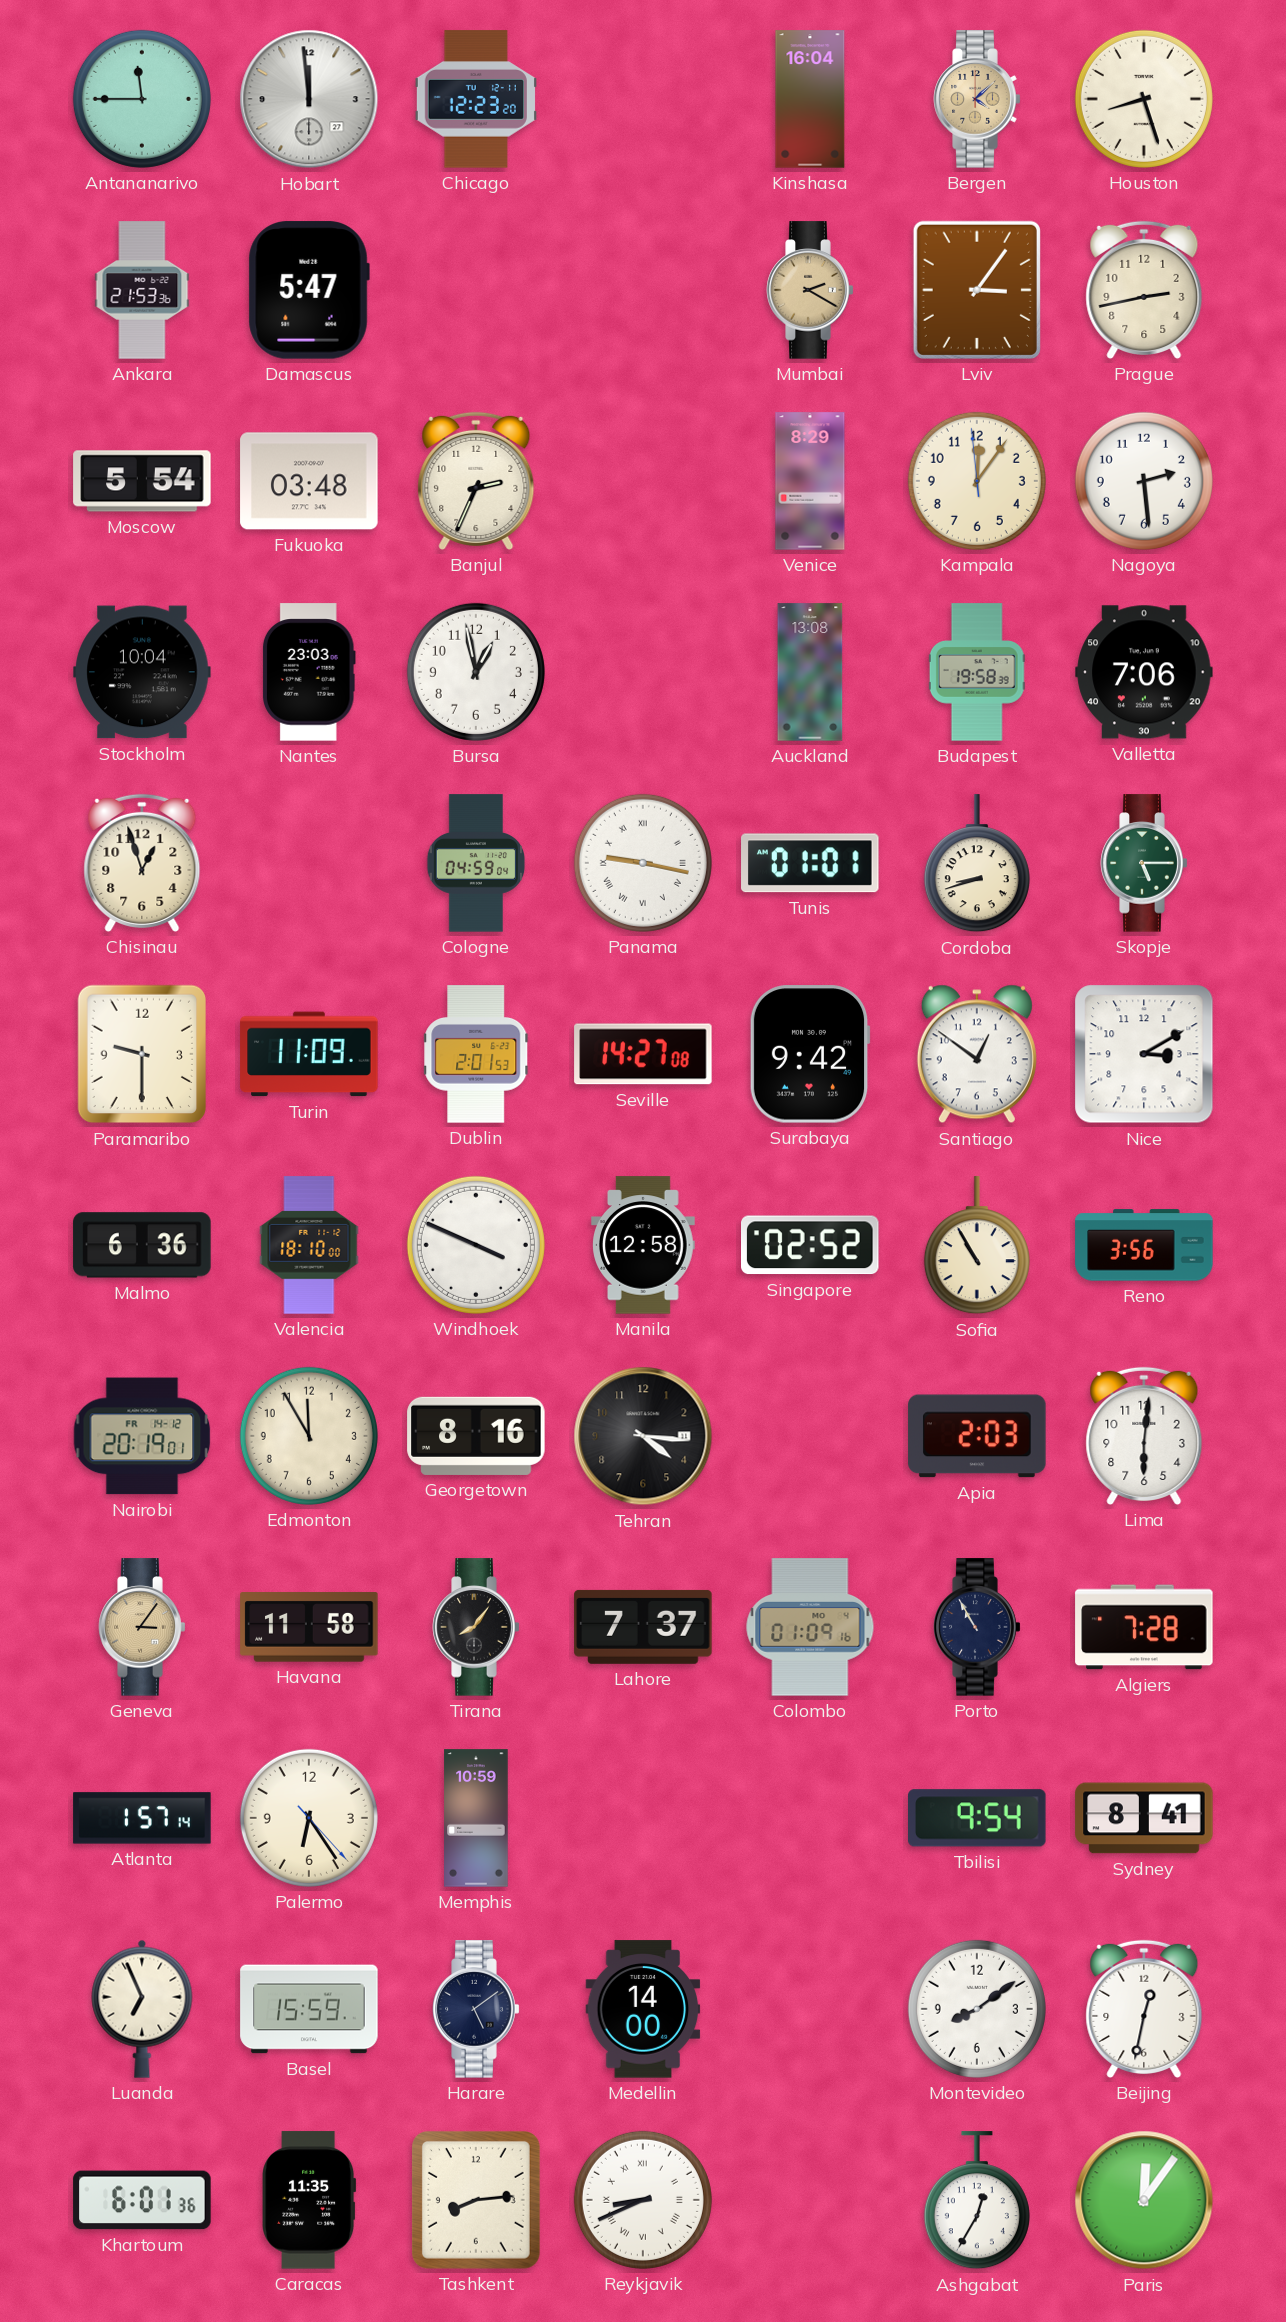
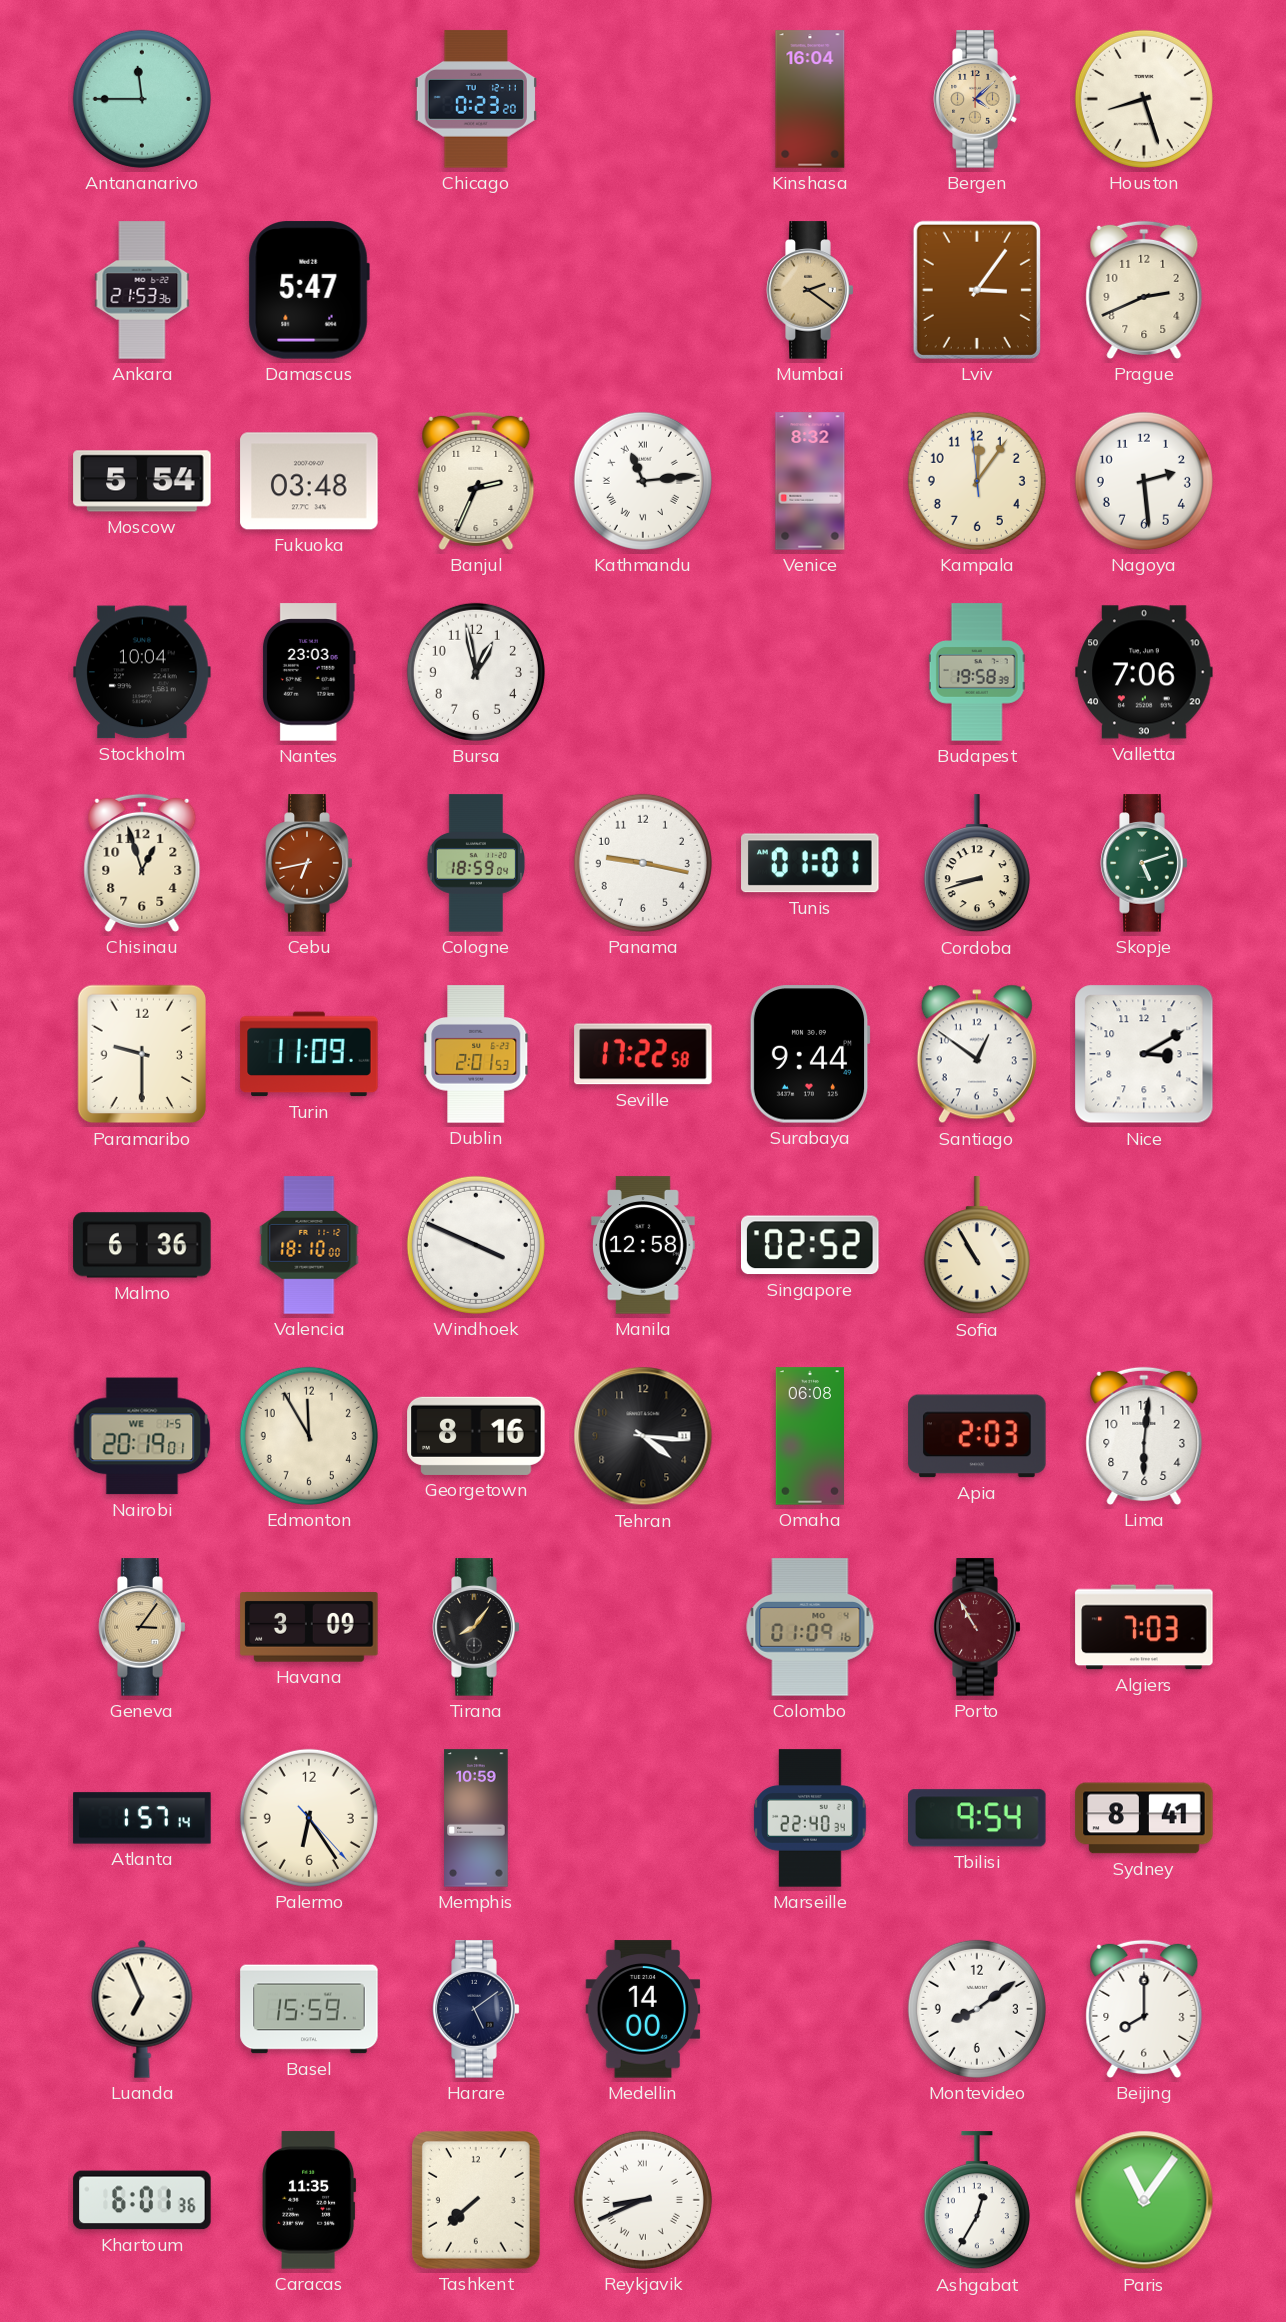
Hobart: 11:59 -> none (309, 99)
Chicago: 12:23 -> 0:23 (476, 99)
Mumbai: 2:20 -> 2:21 (810, 290)
Prague: 2:43 -> 2:41 (1144, 290)
Kathmandu: none -> 11:14 (643, 481)
Venice: 8:29 -> 8:32 (810, 481)
Auckland: 13:08 -> none (810, 672)
Cebu: none -> 6:43 (309, 863)
Cologne: 04:59 -> 18:59 (476, 863)
Panama numerals: Roman -> Arabic (643, 863)
Skopje: 5:15 -> 5:12 (1144, 863)
Seville: 14:27 -> 17:22 (643, 1054)
Surabaya: 9:42 -> 9:44 (810, 1054)
Reno: 3:56 -> none (1144, 1245)
Nairobi date: FR 14-12 -> WE 1-5 (142, 1436)
Omaha: none -> 06:08 (809, 1436)
Havana: 11:58 -> 3:09 (309, 1627)
Lahore: 7:37 -> none (643, 1627)
Porto dial: navy -> burgundy (977, 1627)
Algiers: 7:28 -> 7:03 (1144, 1627)
Marseille: none -> 22:40 (810, 1818)
Beijing: 12:32 -> 8:00 (1144, 2009)
Tashkent: 8:14 -> 7:38 (476, 2200)
Paris: 12:06 -> 11:06 (1144, 2200)
